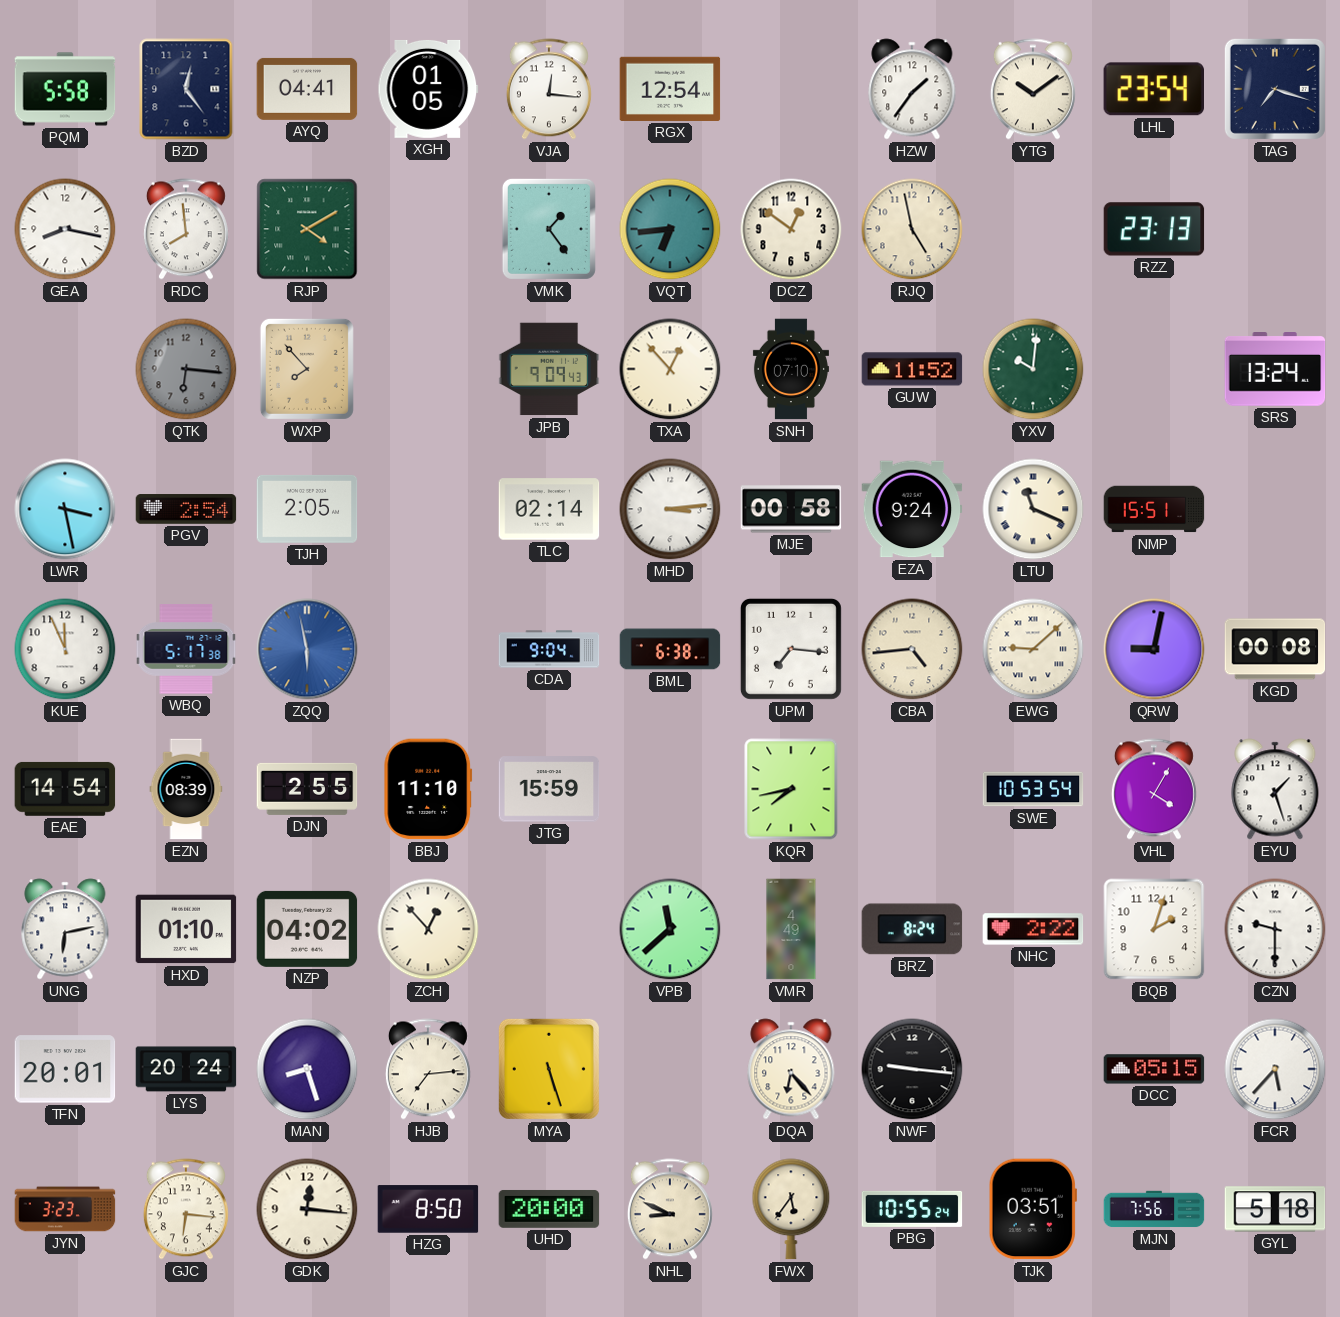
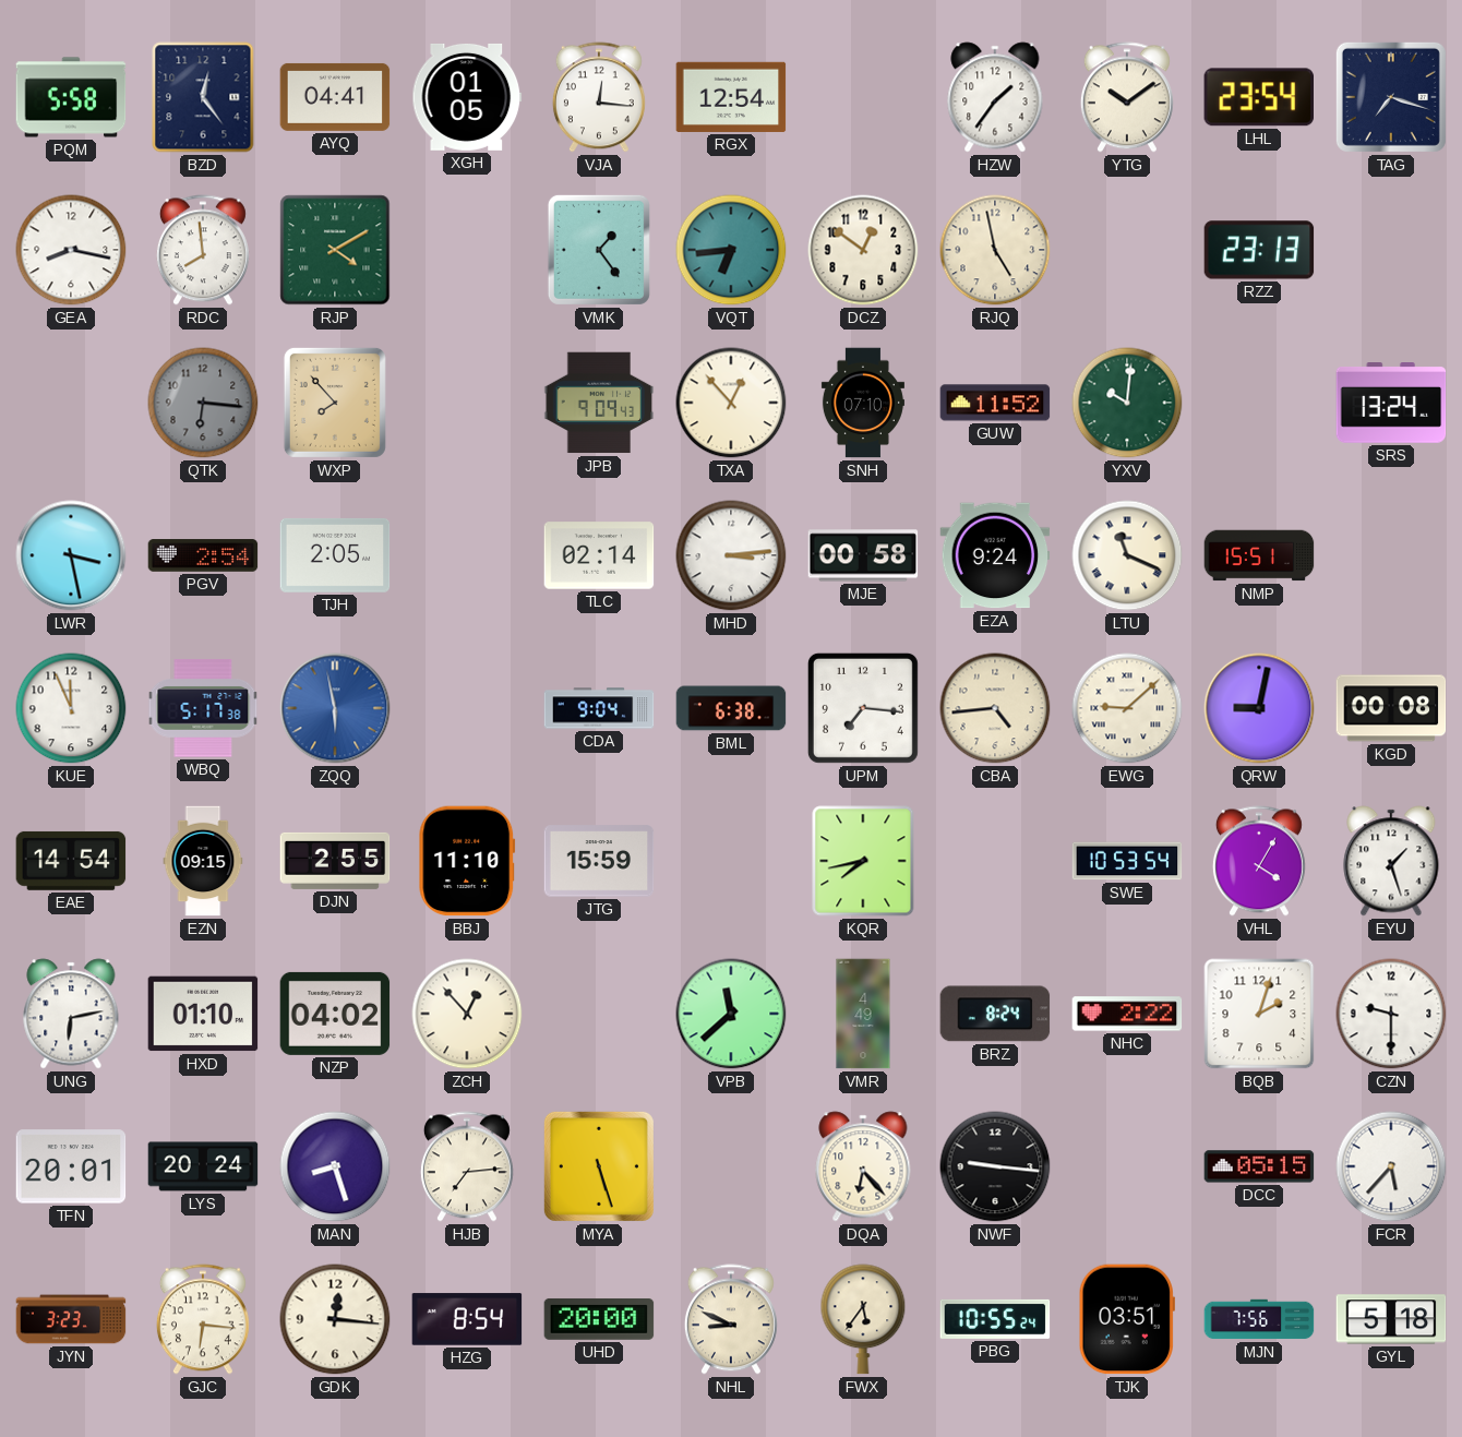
EZN: 08:39 -> 09:15 (203, 861)
HZG: 8:50 -> 8:54 (467, 1319)
